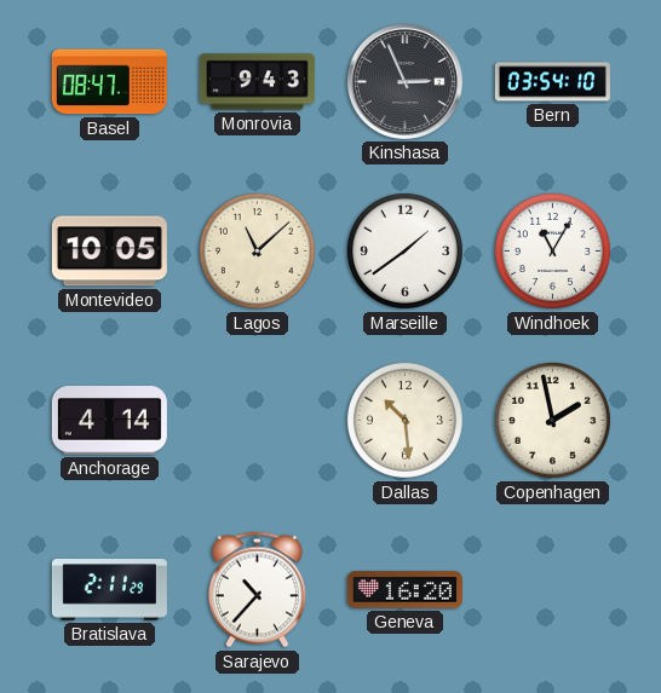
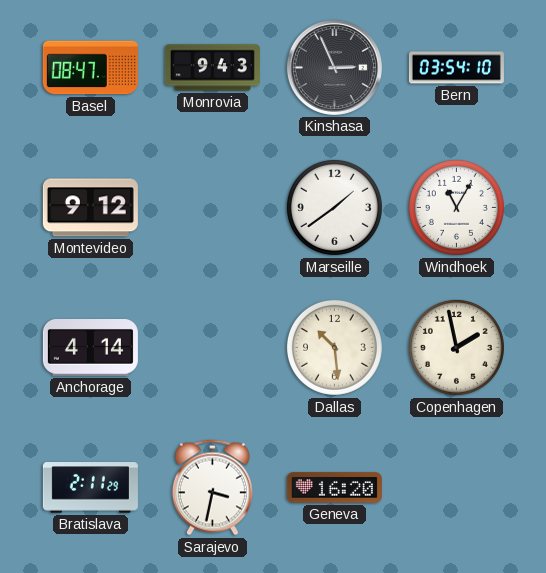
Montevideo: 10:05 -> 9:12 (90, 208)
Lagos: 11:08 -> none (257, 250)
Sarajevo: 10:37 -> 3:32 (212, 488)
